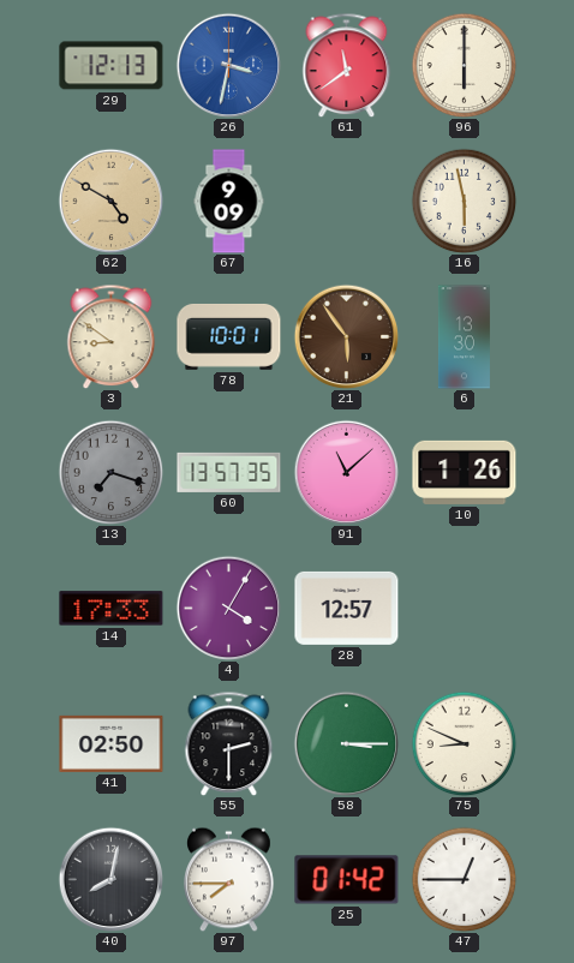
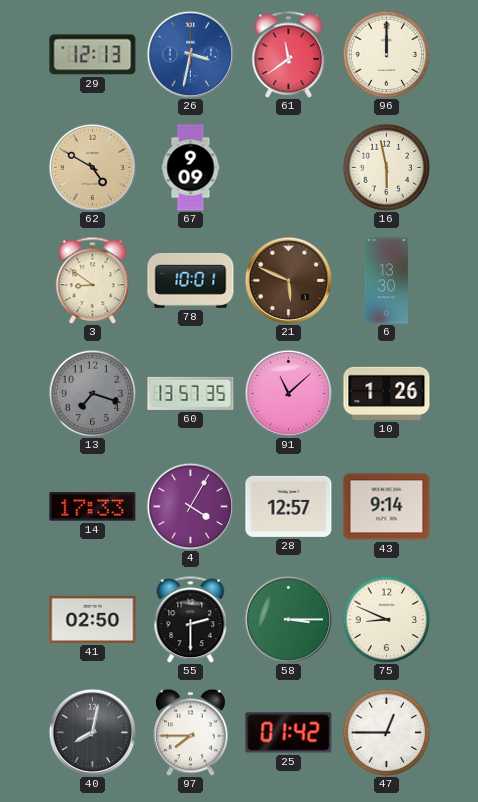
96: 6:00 -> 12:00 (386, 54)
21: 5:54 -> 5:49 (288, 280)
43: none -> 9:14 (387, 507)
